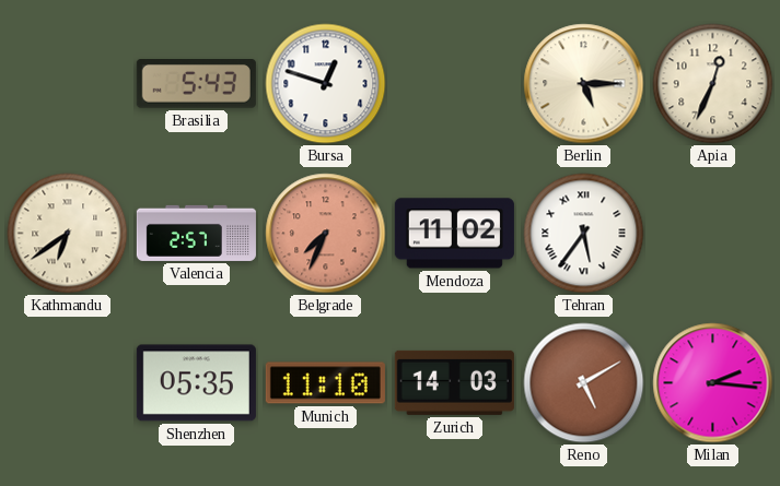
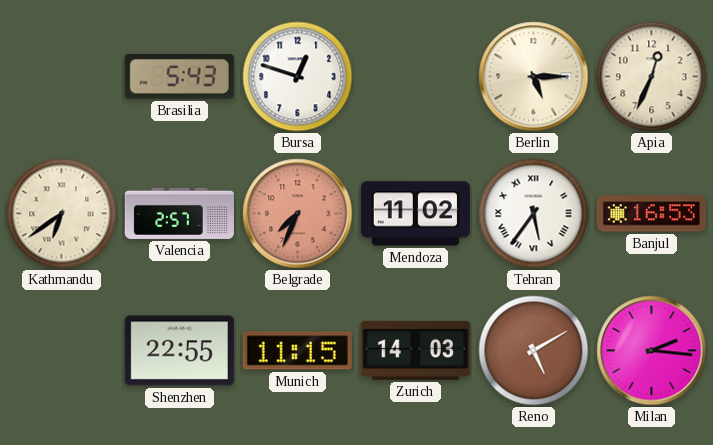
Banjul: none -> 16:53 (651, 214)
Shenzhen: 05:35 -> 22:55 (179, 351)
Munich: 11:10 -> 11:15 (297, 351)
